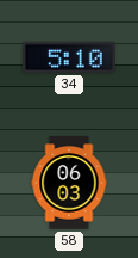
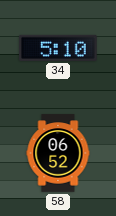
58: 06:03 -> 06:52 (58, 153)
